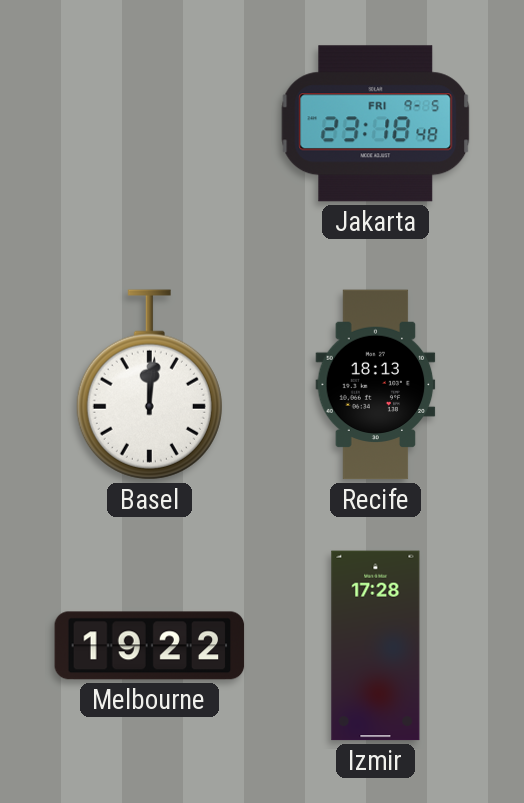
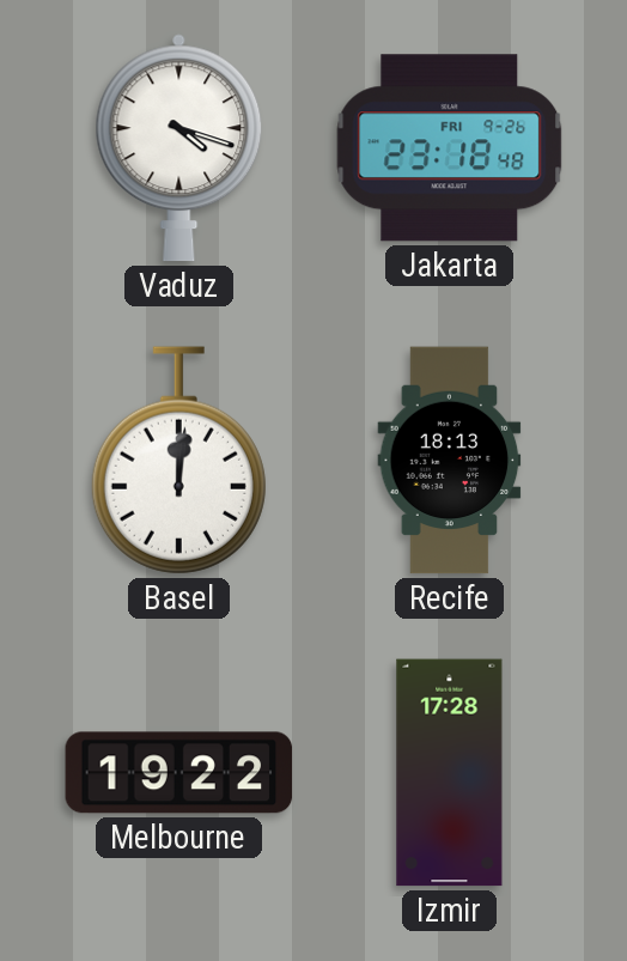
Vaduz: none -> 4:18 (179, 148)
Jakarta date: FRI 9-5 -> FRI 9-26 (450, 148)
